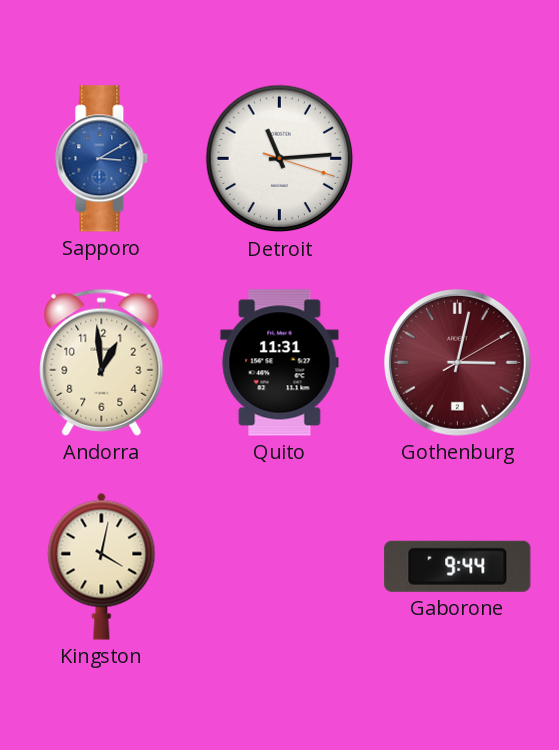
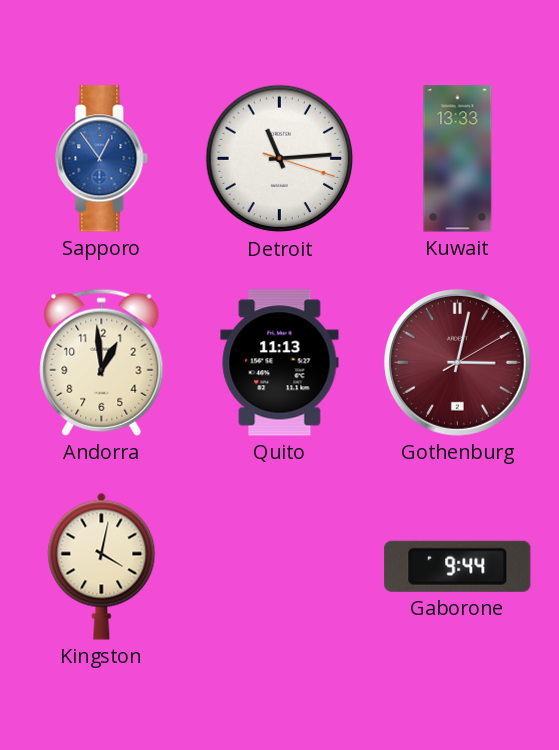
Sapporo: 3:10 -> 12:54 (102, 159)
Kuwait: none -> 13:33 (458, 159)
Quito: 11:31 -> 11:13 (280, 363)
